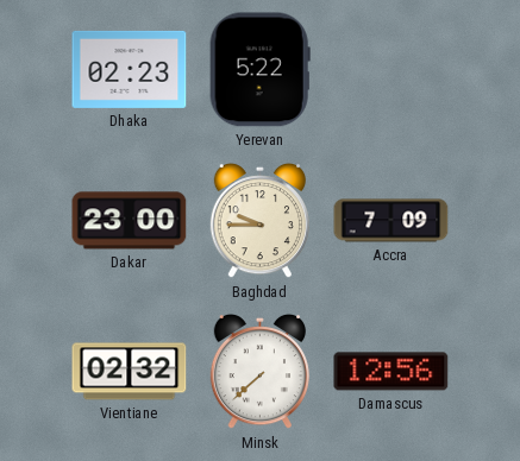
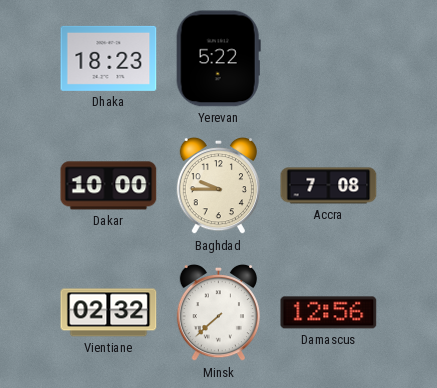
Dhaka: 02:23 -> 18:23 (109, 58)
Dakar: 23:00 -> 10:00 (109, 186)
Accra: 7:09 -> 7:08 (329, 186)
